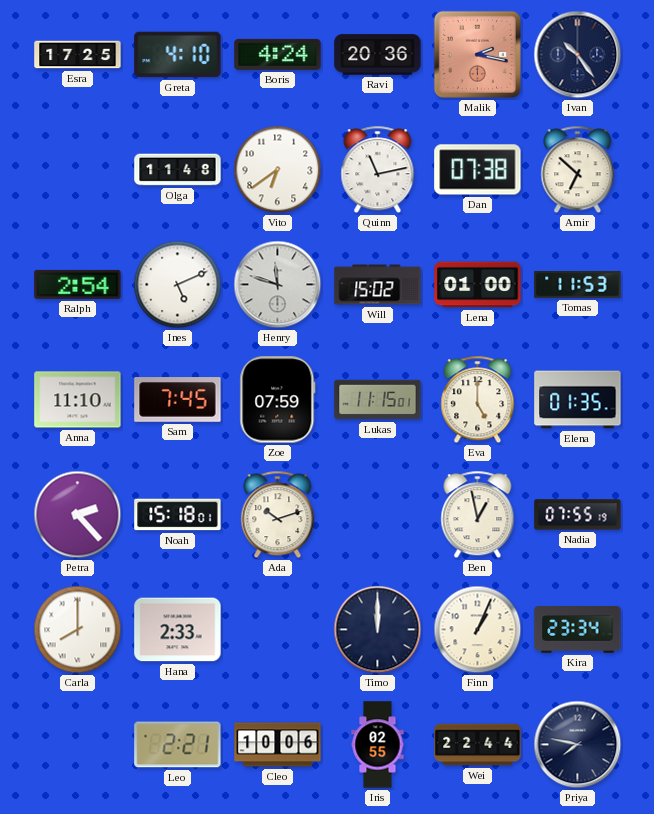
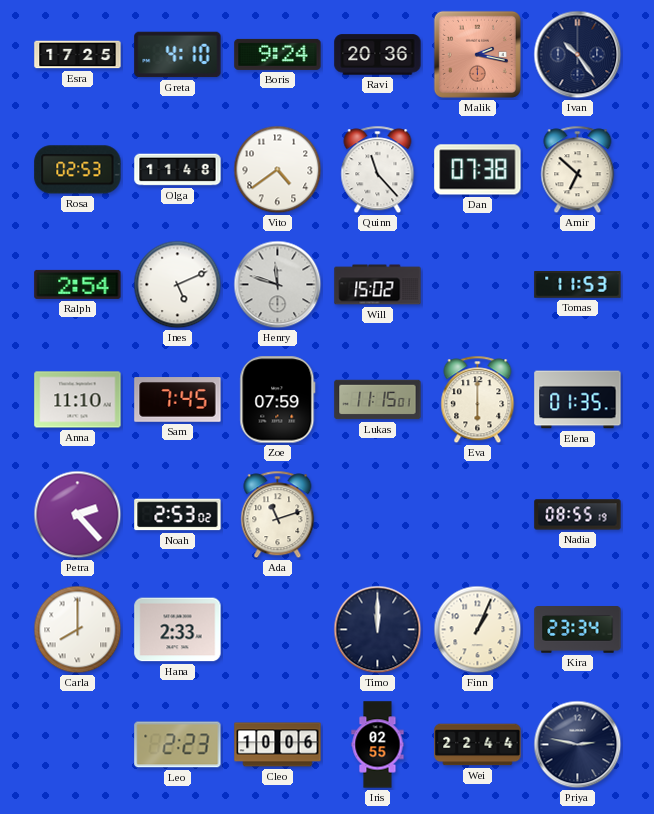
Boris: 4:24 -> 9:24 (278, 54)
Rosa: none -> 02:53 (78, 170)
Vito: 6:39 -> 4:39 (278, 170)
Quinn: 11:13 -> 11:23 (378, 170)
Lena: 01:00 -> none (478, 285)
Eva: 5:00 -> 6:00 (478, 400)
Noah: 15:18 -> 2:53 (178, 515)
Ada: 10:12 -> 11:12 (278, 515)
Ben: 12:58 -> none (478, 515)
Nadia: 07:55 -> 08:55 (578, 515)
Leo: 2:21 -> 2:23 (178, 745)
Priya: 7:47 -> 2:47 (578, 745)
